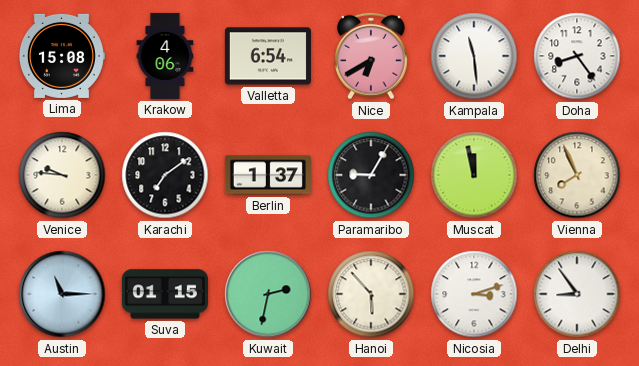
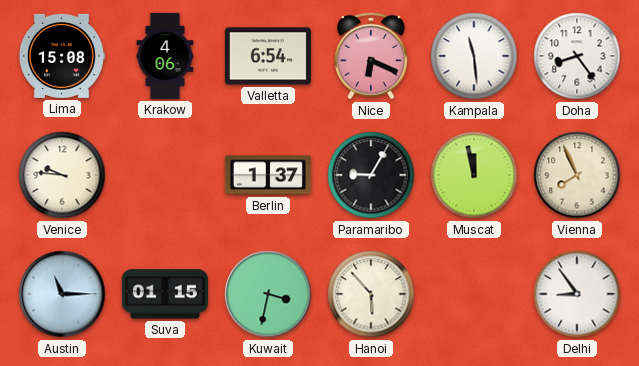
Nice: 6:40 -> 6:19 (371, 56)
Karachi: 7:09 -> none (165, 175)
Kuwait: 2:32 -> 3:32 (268, 294)
Nicosia: 3:12 -> none (474, 294)
